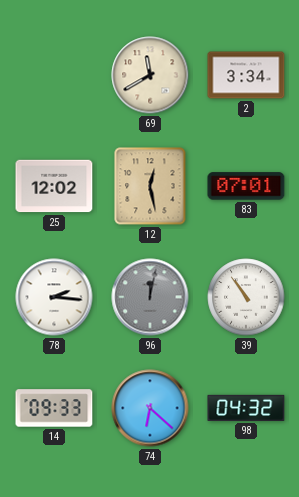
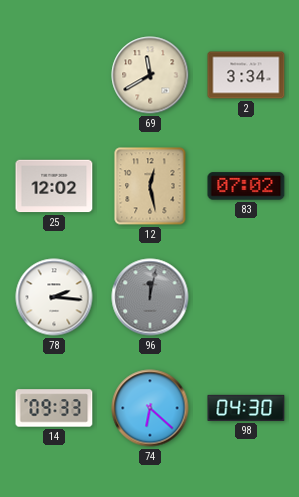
83: 07:01 -> 07:02 (246, 186)
39: 10:54 -> none (246, 297)
98: 04:32 -> 04:30 (246, 408)
